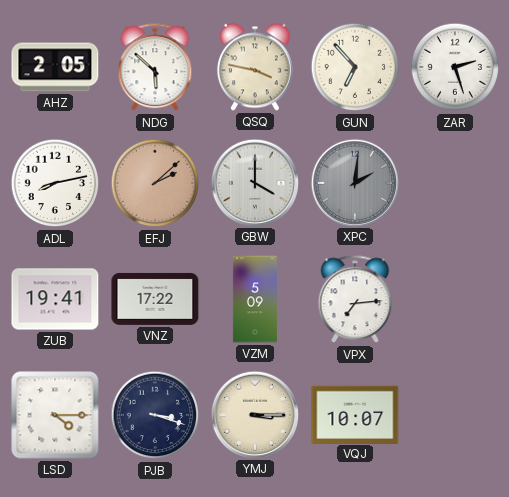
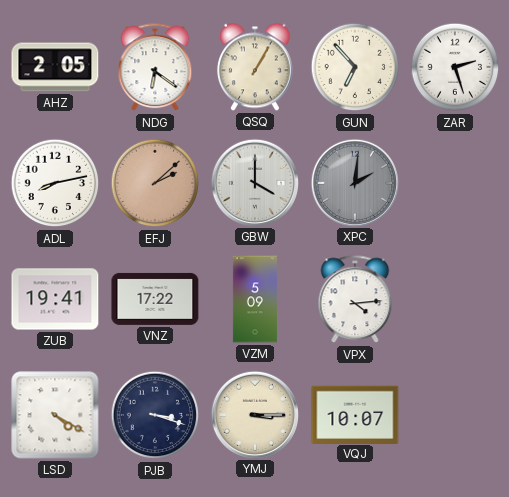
NDG: 5:52 -> 6:21 (155, 68)
QSQ: 3:47 -> 1:05 (255, 67)
VPX: 7:14 -> 4:14 (355, 300)
LSD: 4:15 -> 4:20 (55, 415)
